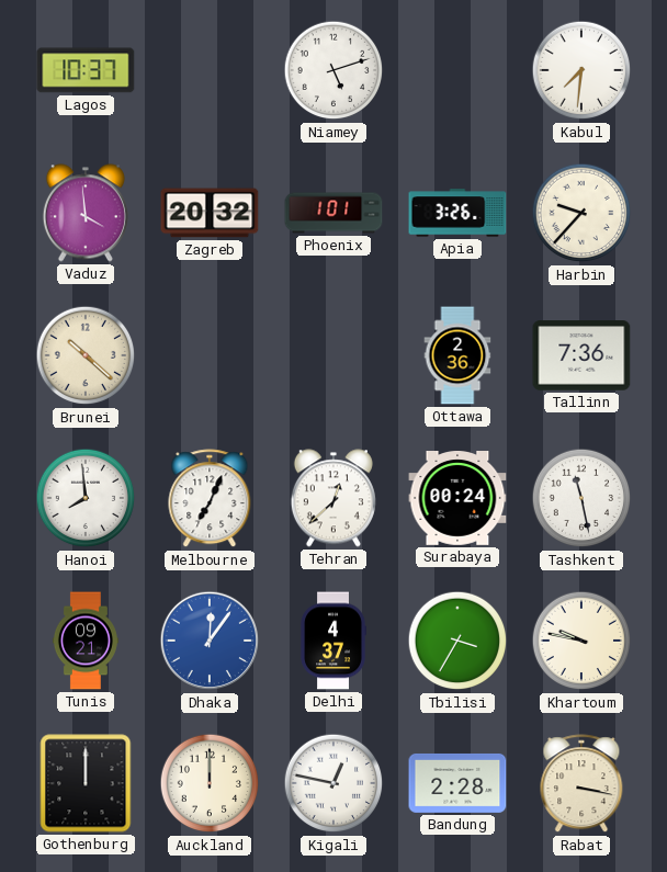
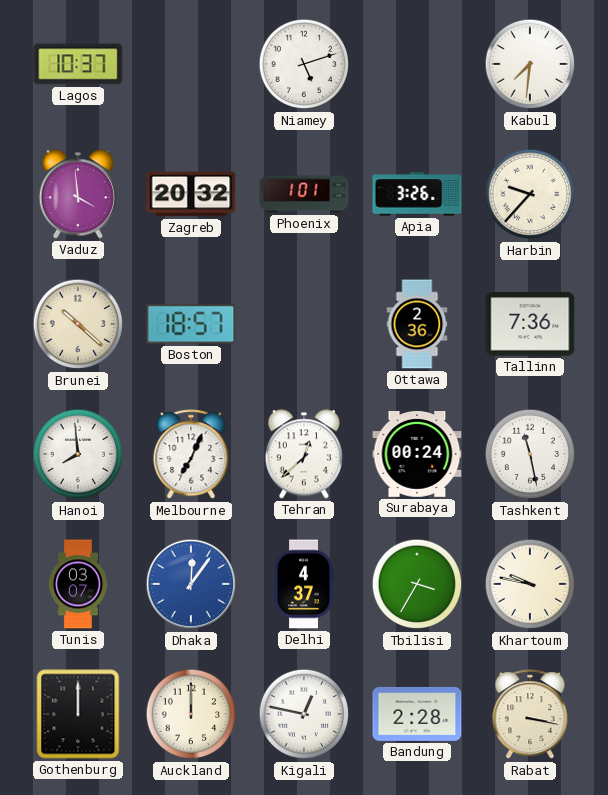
Boston: none -> 18:57 (191, 324)
Tunis: 09:21 -> 03:07 (78, 584)
